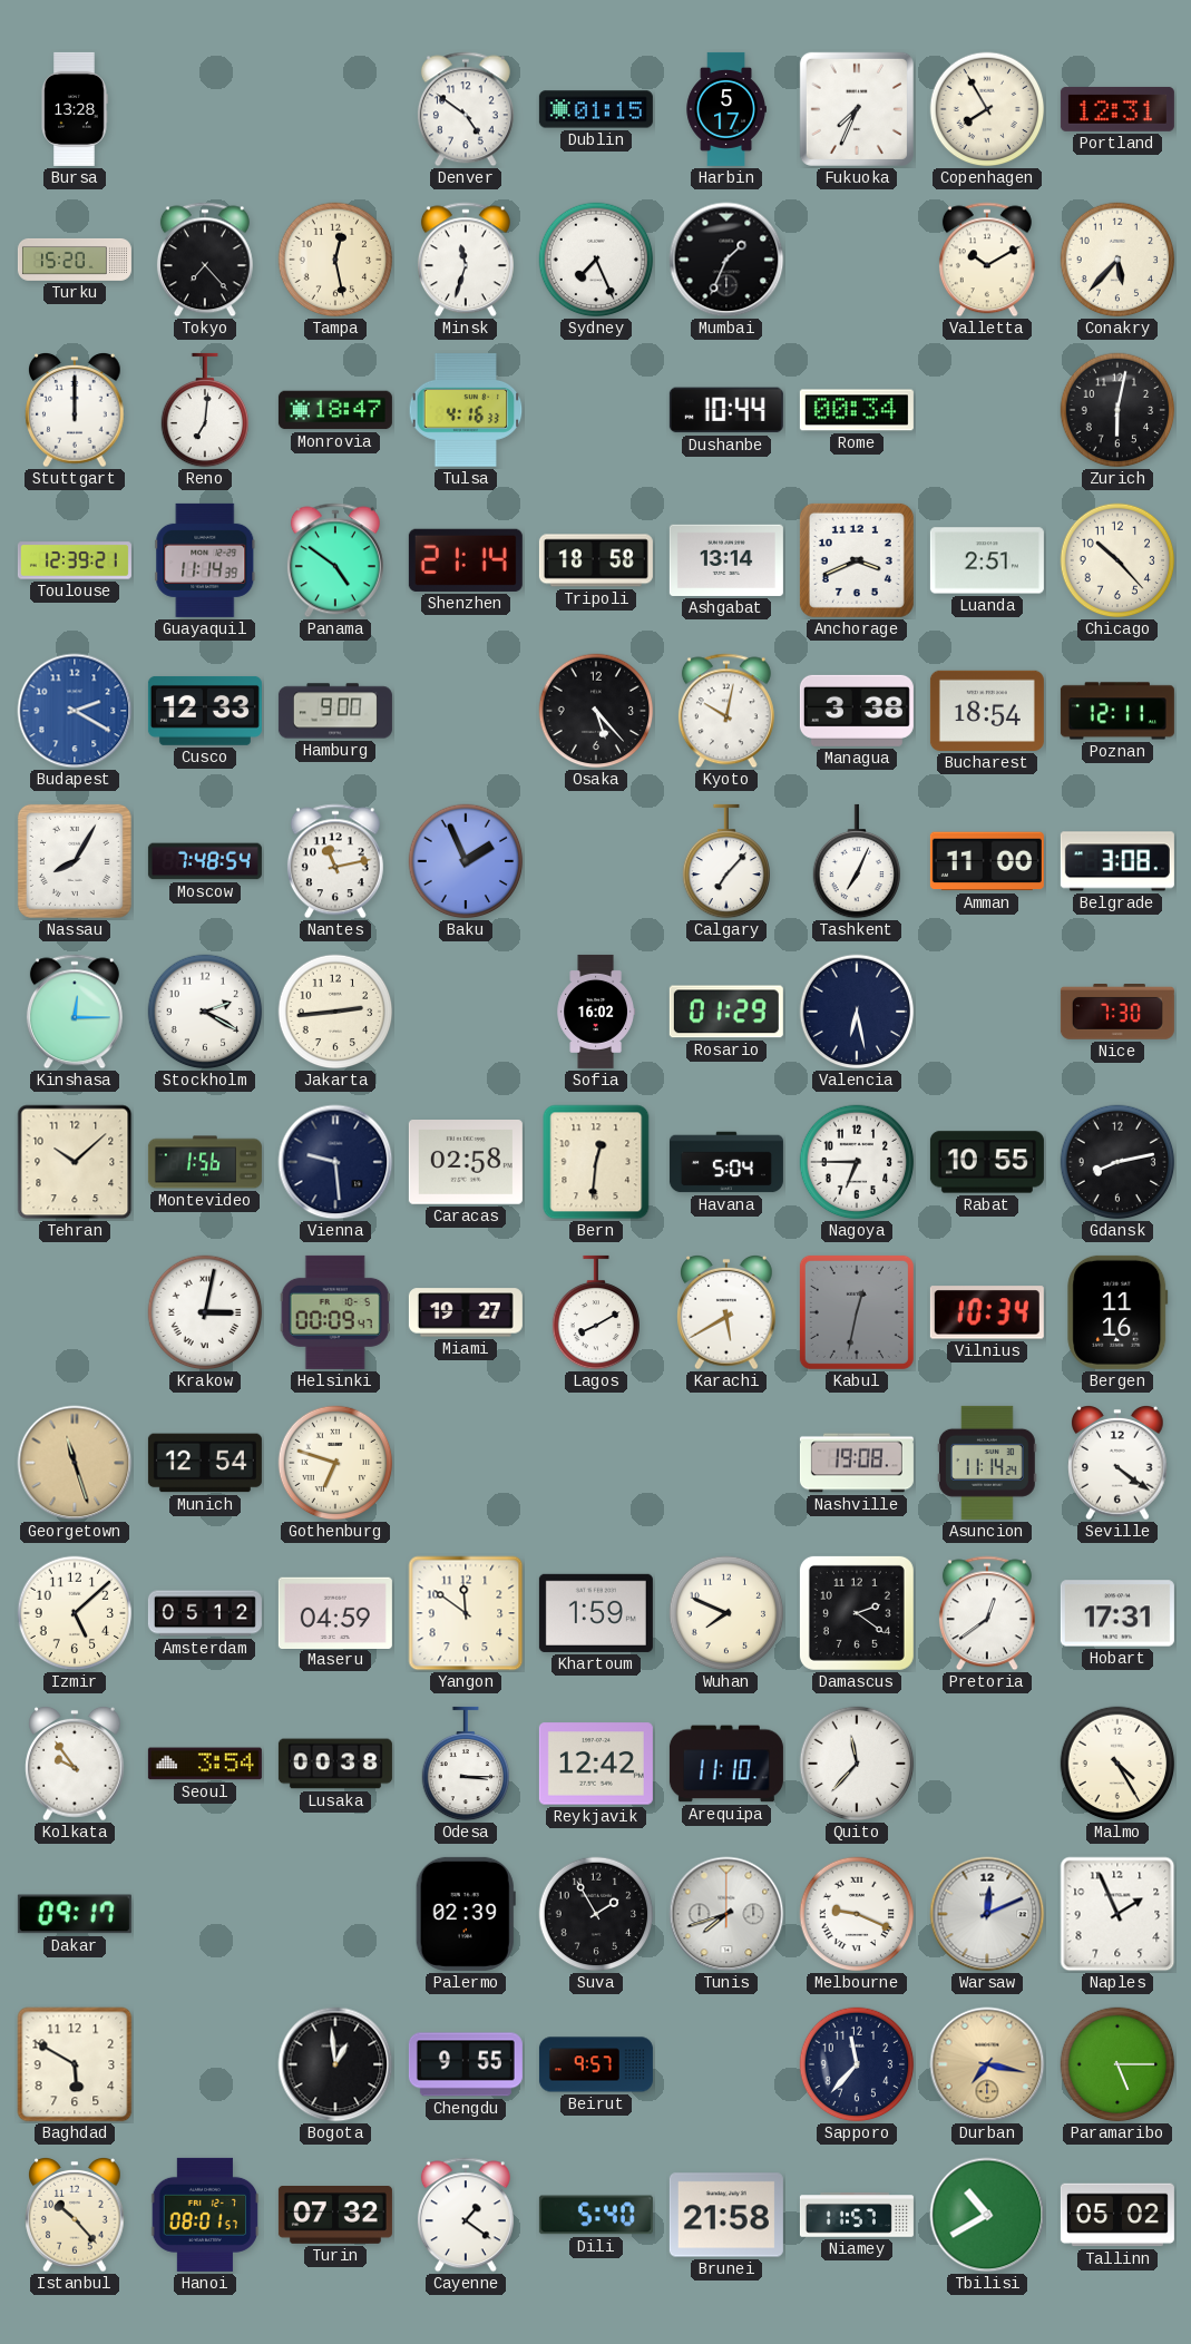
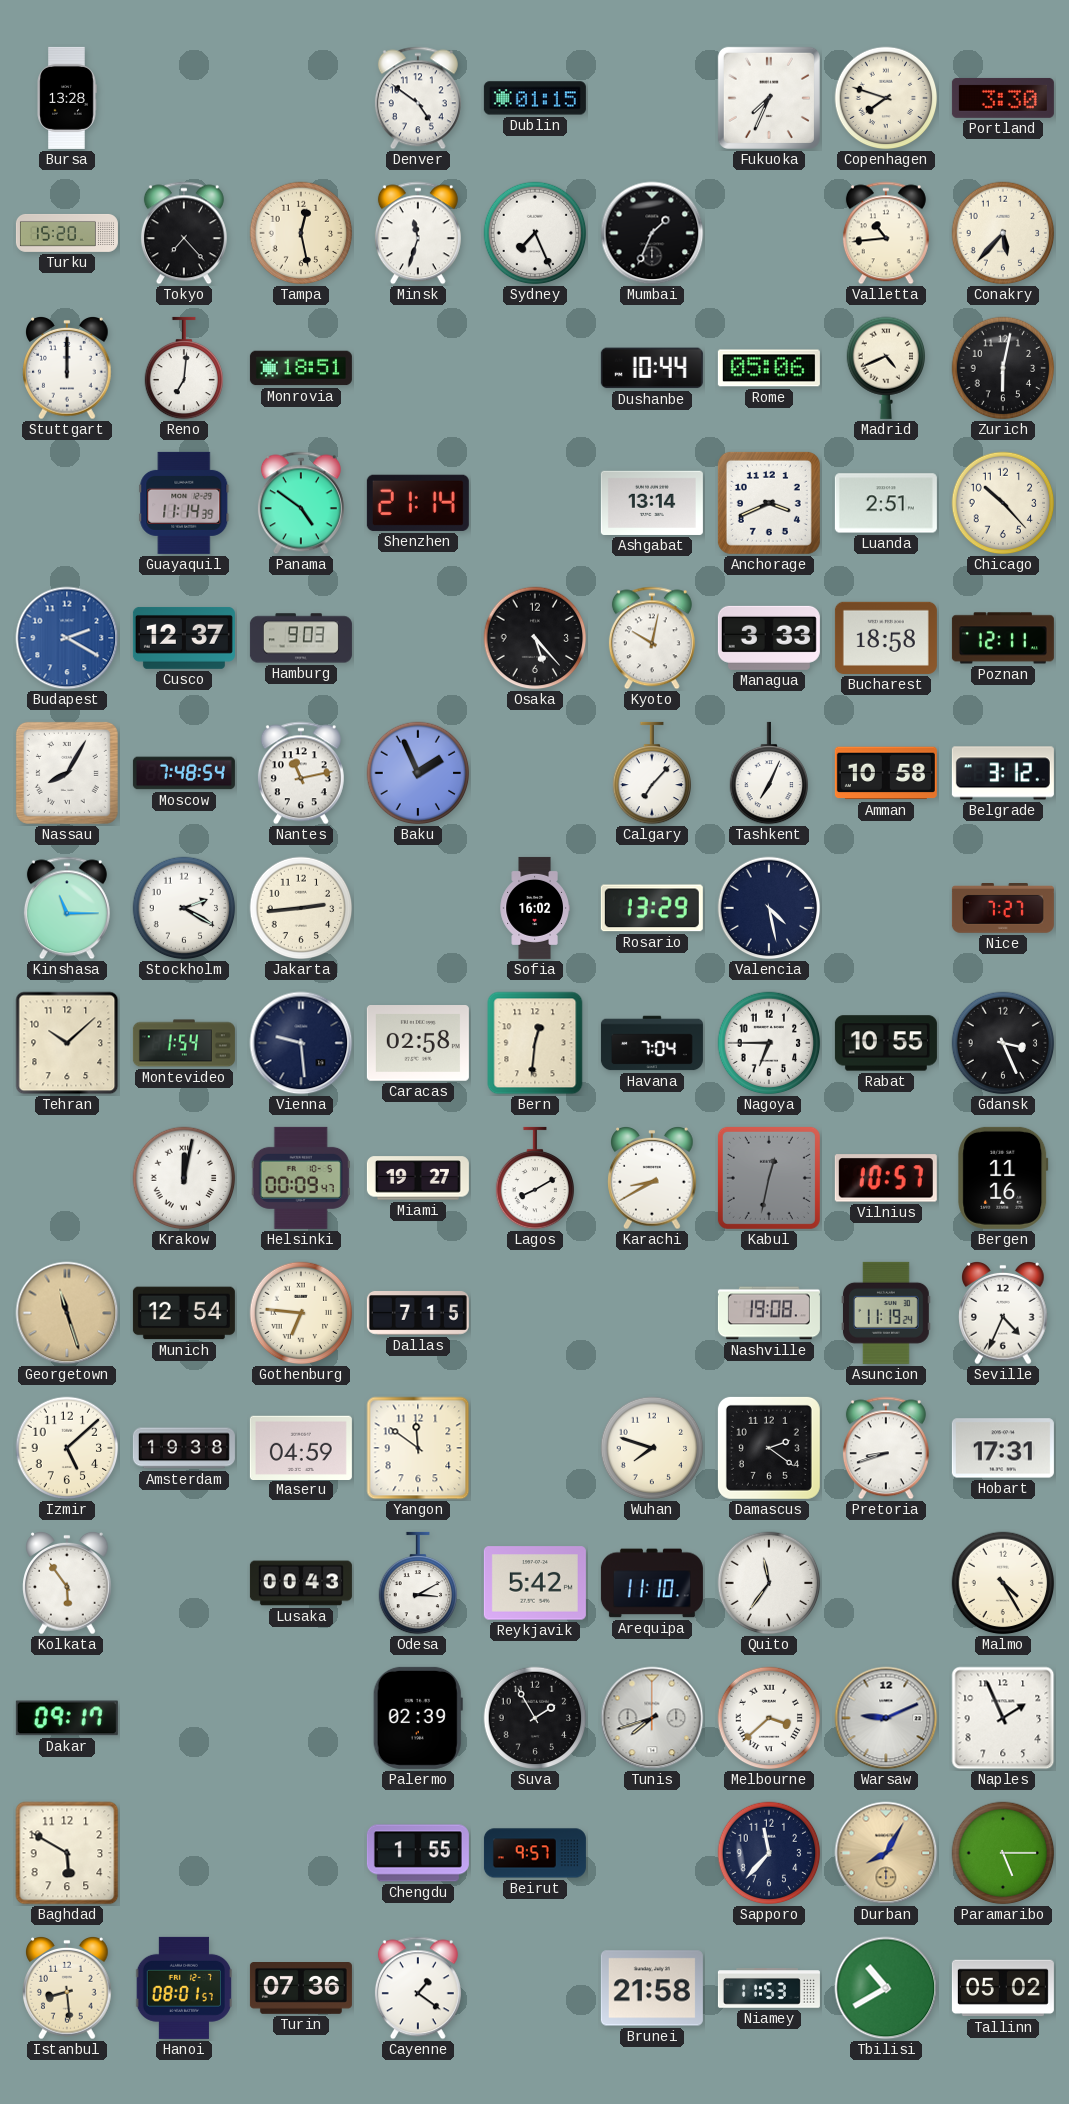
Harbin: 5:17 -> none (726, 109)
Copenhagen: 7:55 -> 7:48 (886, 98)
Portland: 12:31 -> 3:30 (1003, 98)
Valletta: 10:10 -> 10:44 (886, 233)
Monrovia: 18:47 -> 18:51 (301, 368)
Tulsa: 4:16 -> none (466, 411)
Rome: 00:34 -> 05:06 (769, 368)
Madrid: none -> 4:41 (886, 368)
Toulouse: 12:39 -> none (75, 560)
Tripoli: 18:58 -> none (596, 560)
Cusco: 12:33 -> 12:37 (184, 638)
Hamburg: 9:00 -> 9:03 (301, 638)
Managua: 3:38 -> 3:33 (769, 638)
Bucharest: 18:54 -> 18:58 (886, 638)
Amman: 11:00 -> 10:58 (886, 773)
Belgrade: 3:08 -> 3:12 (1003, 773)
Kinshasa: 12:15 -> 11:15 (67, 908)
Rosario: 01:29 -> 13:29 (652, 908)
Valencia: 6:28 -> 4:28 (769, 908)
Nice: 7:30 -> 7:27 (1003, 909)
Montevideo: 1:56 -> 1:54 (184, 1043)
Havana: 5:04 -> 7:04 (652, 1043)
Gdansk: 8:13 -> 3:26 (1003, 1043)
Krakow: 3:02 -> 12:02 (184, 1178)
Karachi: 5:40 -> 8:40 (652, 1179)
Vilnius: 10:34 -> 10:57 (886, 1178)
Gothenburg: 6:48 -> 6:46 (301, 1313)
Dallas: none -> 7:15 (418, 1313)
Asuncion: 11:14 -> 11:19 (886, 1313)
Seville: 4:21 -> 4:34 (1003, 1314)
Amsterdam: 05:12 -> 19:38 (184, 1448)
Khartoum: 1:59 -> none (596, 1613)
Wuhan: 7:49 -> 7:48 (652, 1448)
Pretoria: 12:39 -> 8:42 (886, 1448)
Kolkata: 9:54 -> 5:54 (67, 1584)
Seoul: 3:54 -> none (205, 1764)
Lusaka: 00:38 -> 00:43 (301, 1583)
Odesa: 3:15 -> 3:10 (418, 1583)
Reykjavik: 12:42 -> 5:42 (535, 1583)
Quito: 11:37 -> 11:36 (769, 1583)
Melbourne: 9:19 -> 3:38 (769, 1718)
Warsaw: 12:11 -> 9:11 (886, 1718)
Bogota: 12:59 -> none (335, 2064)
Chengdu: 9:55 -> 1:55 (418, 1853)
Durban: 7:17 -> 8:05 (886, 1853)
Istanbul: 10:23 -> 8:29 (67, 1989)
Turin: 07:32 -> 07:36 (301, 1989)
Dili: 5:40 -> none (596, 2215)
Niamey: 11:57 -> 11:53 (769, 1988)
